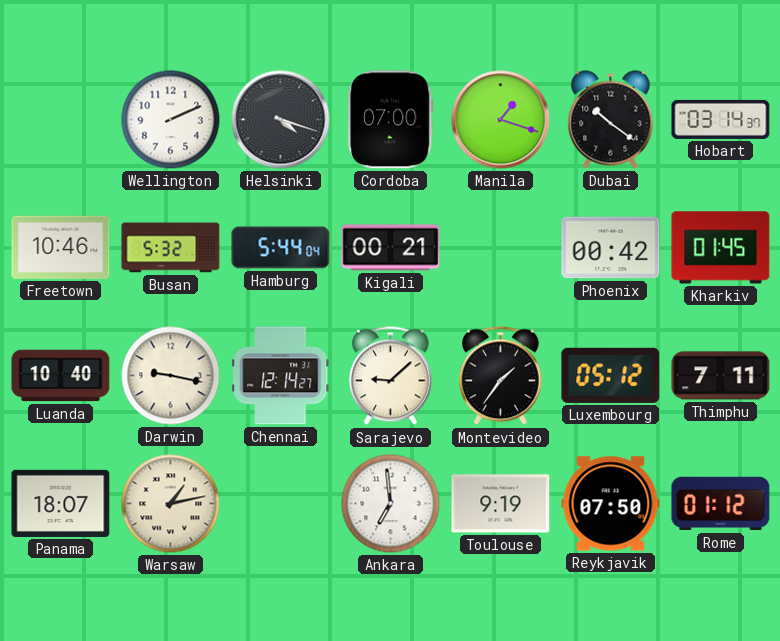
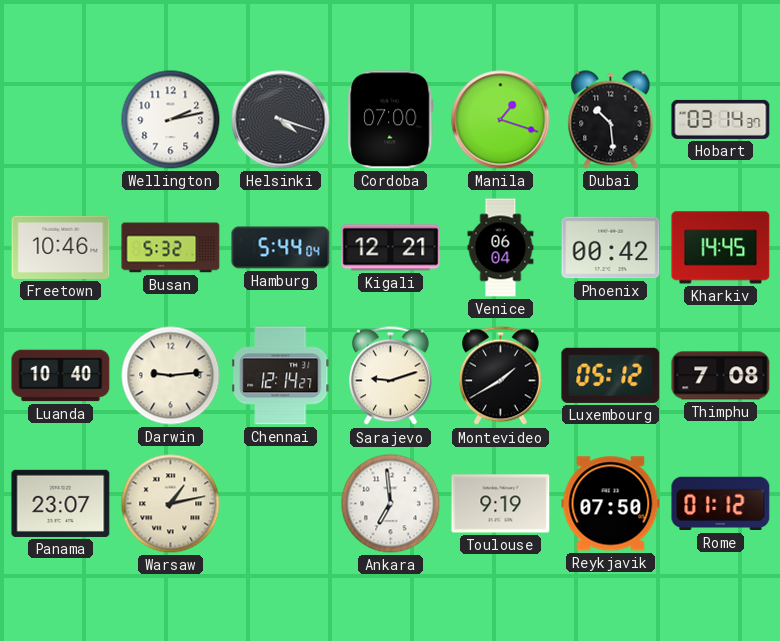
Wellington: 2:11 -> 2:13 (171, 120)
Dubai: 10:21 -> 10:29 (611, 120)
Kigali: 00:21 -> 12:21 (391, 248)
Venice: none -> 06:04 (501, 248)
Kharkiv: 01:45 -> 14:45 (721, 248)
Darwin: 9:17 -> 9:14 (171, 376)
Sarajevo: 9:08 -> 9:12 (391, 376)
Montevideo: 1:36 -> 1:40 (501, 376)
Thimphu: 7:11 -> 7:08 (721, 376)
Panama: 18:07 -> 23:07 (61, 503)
